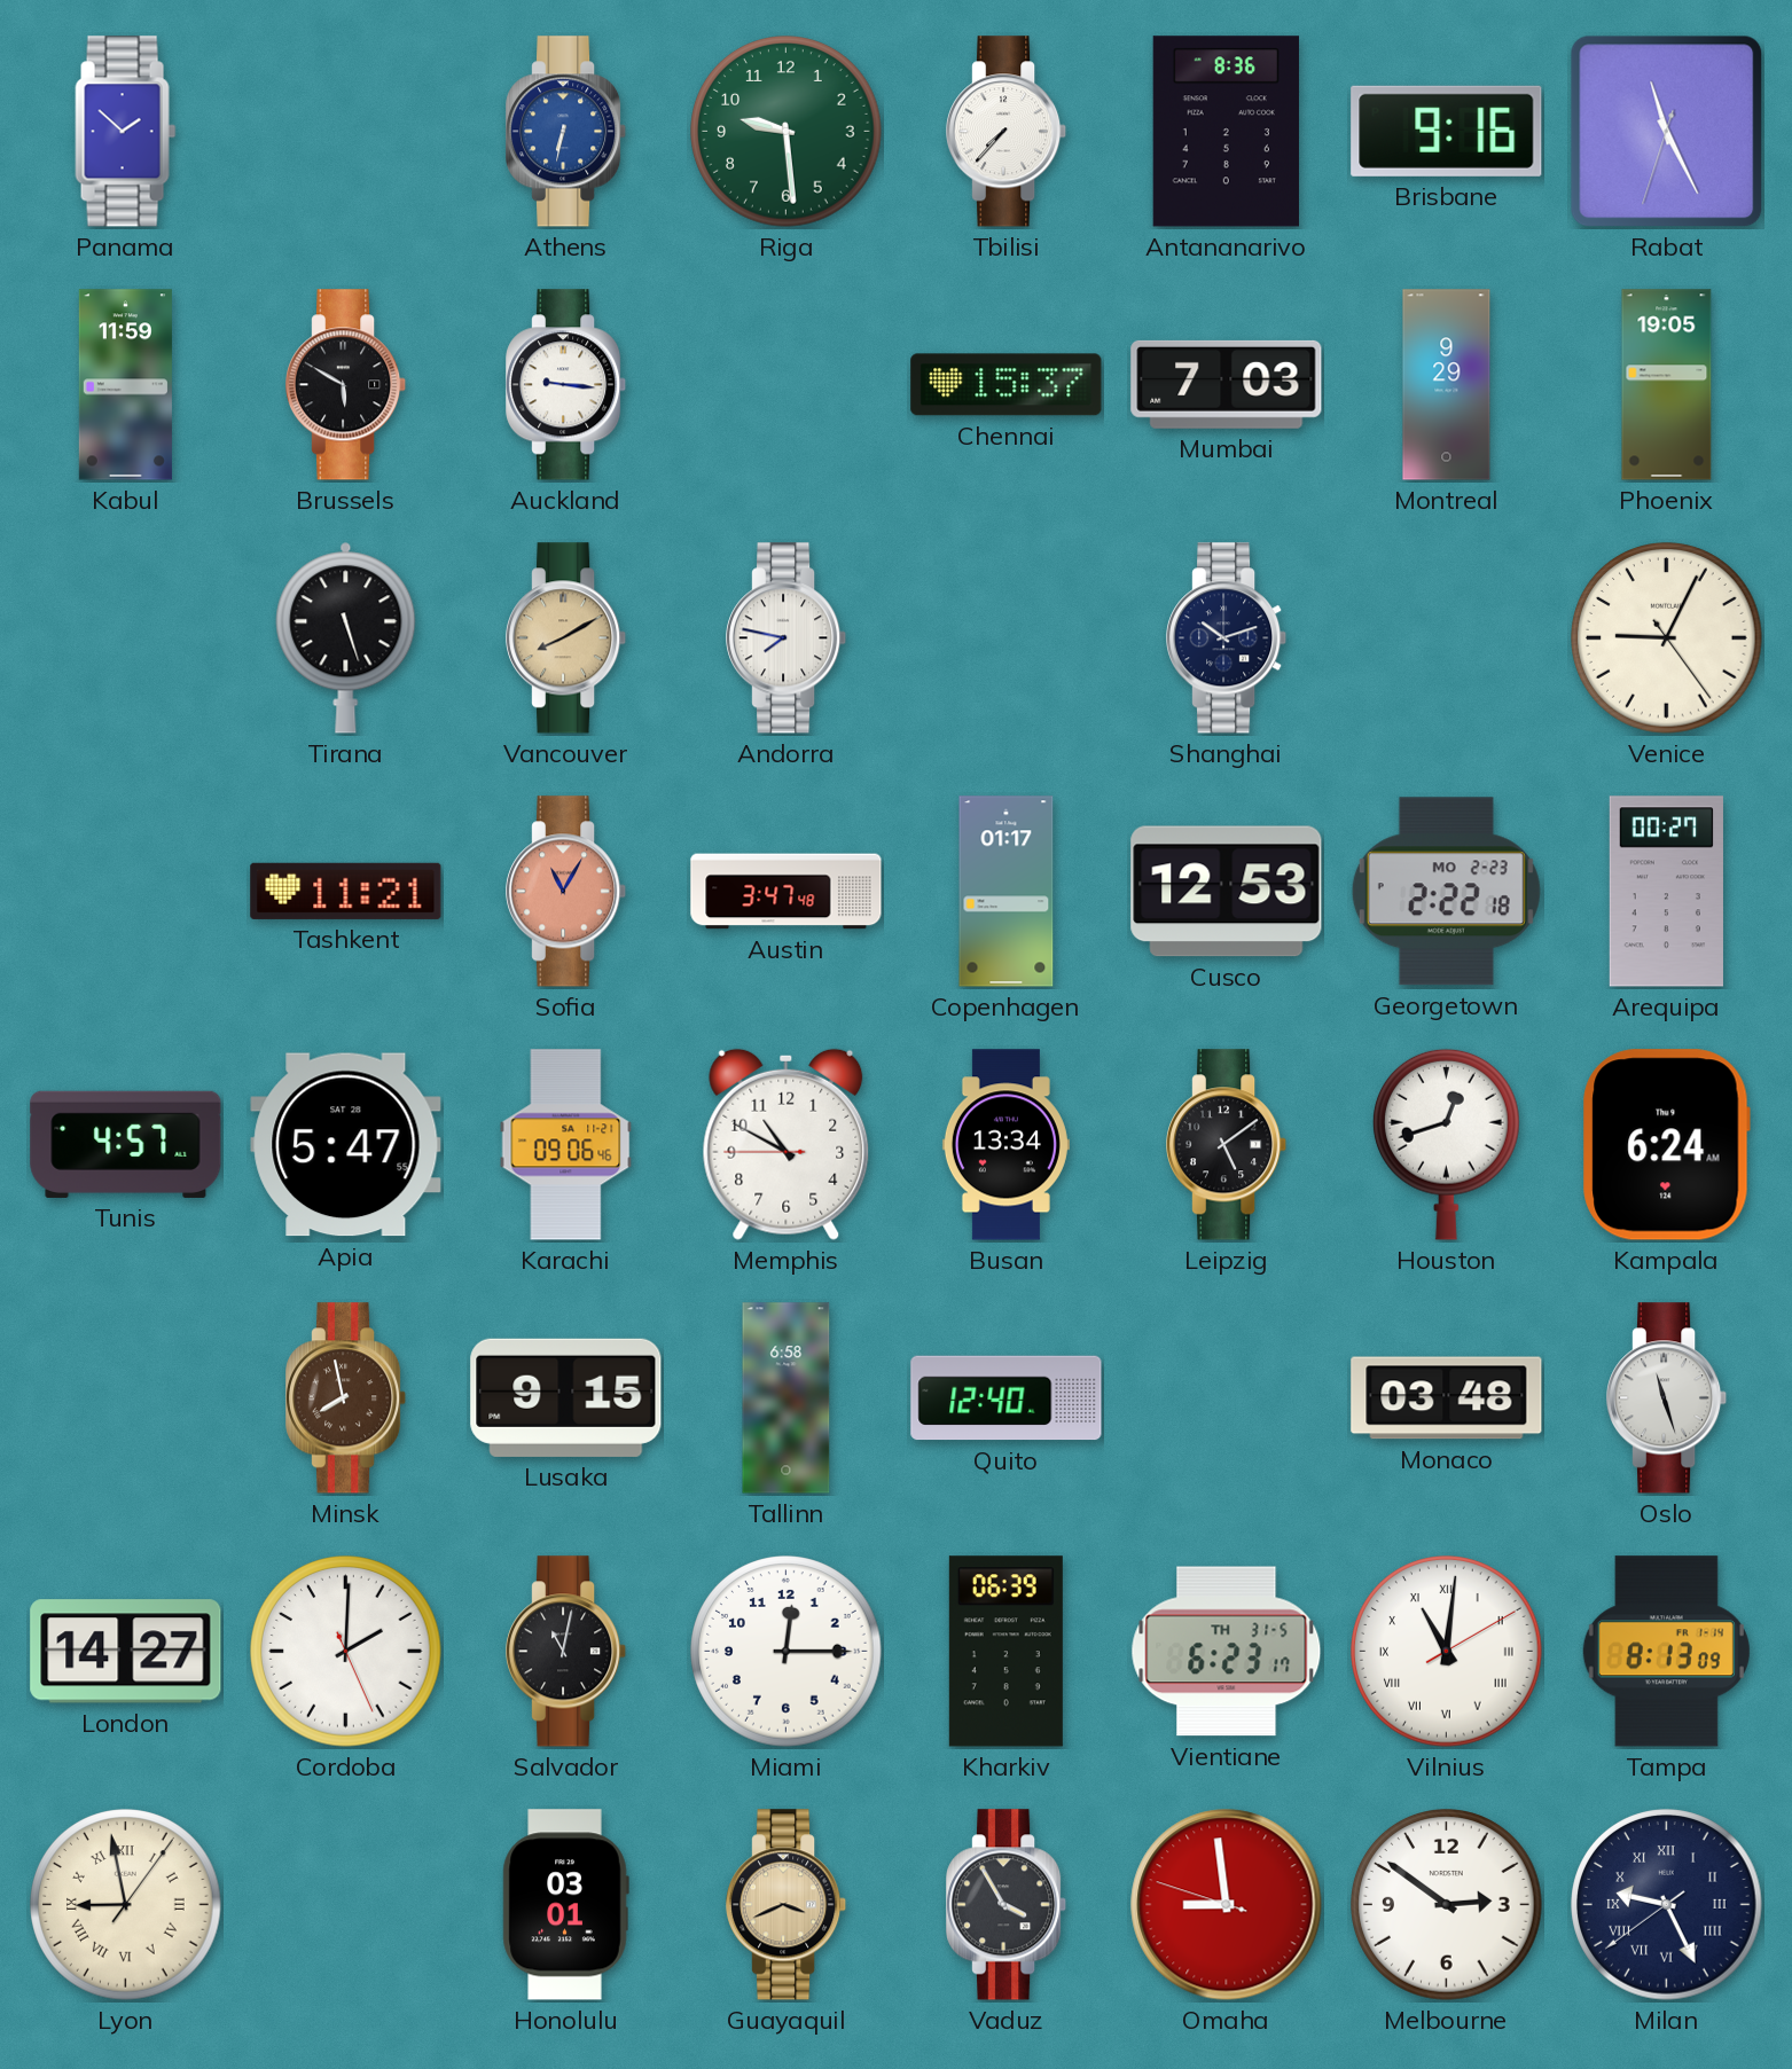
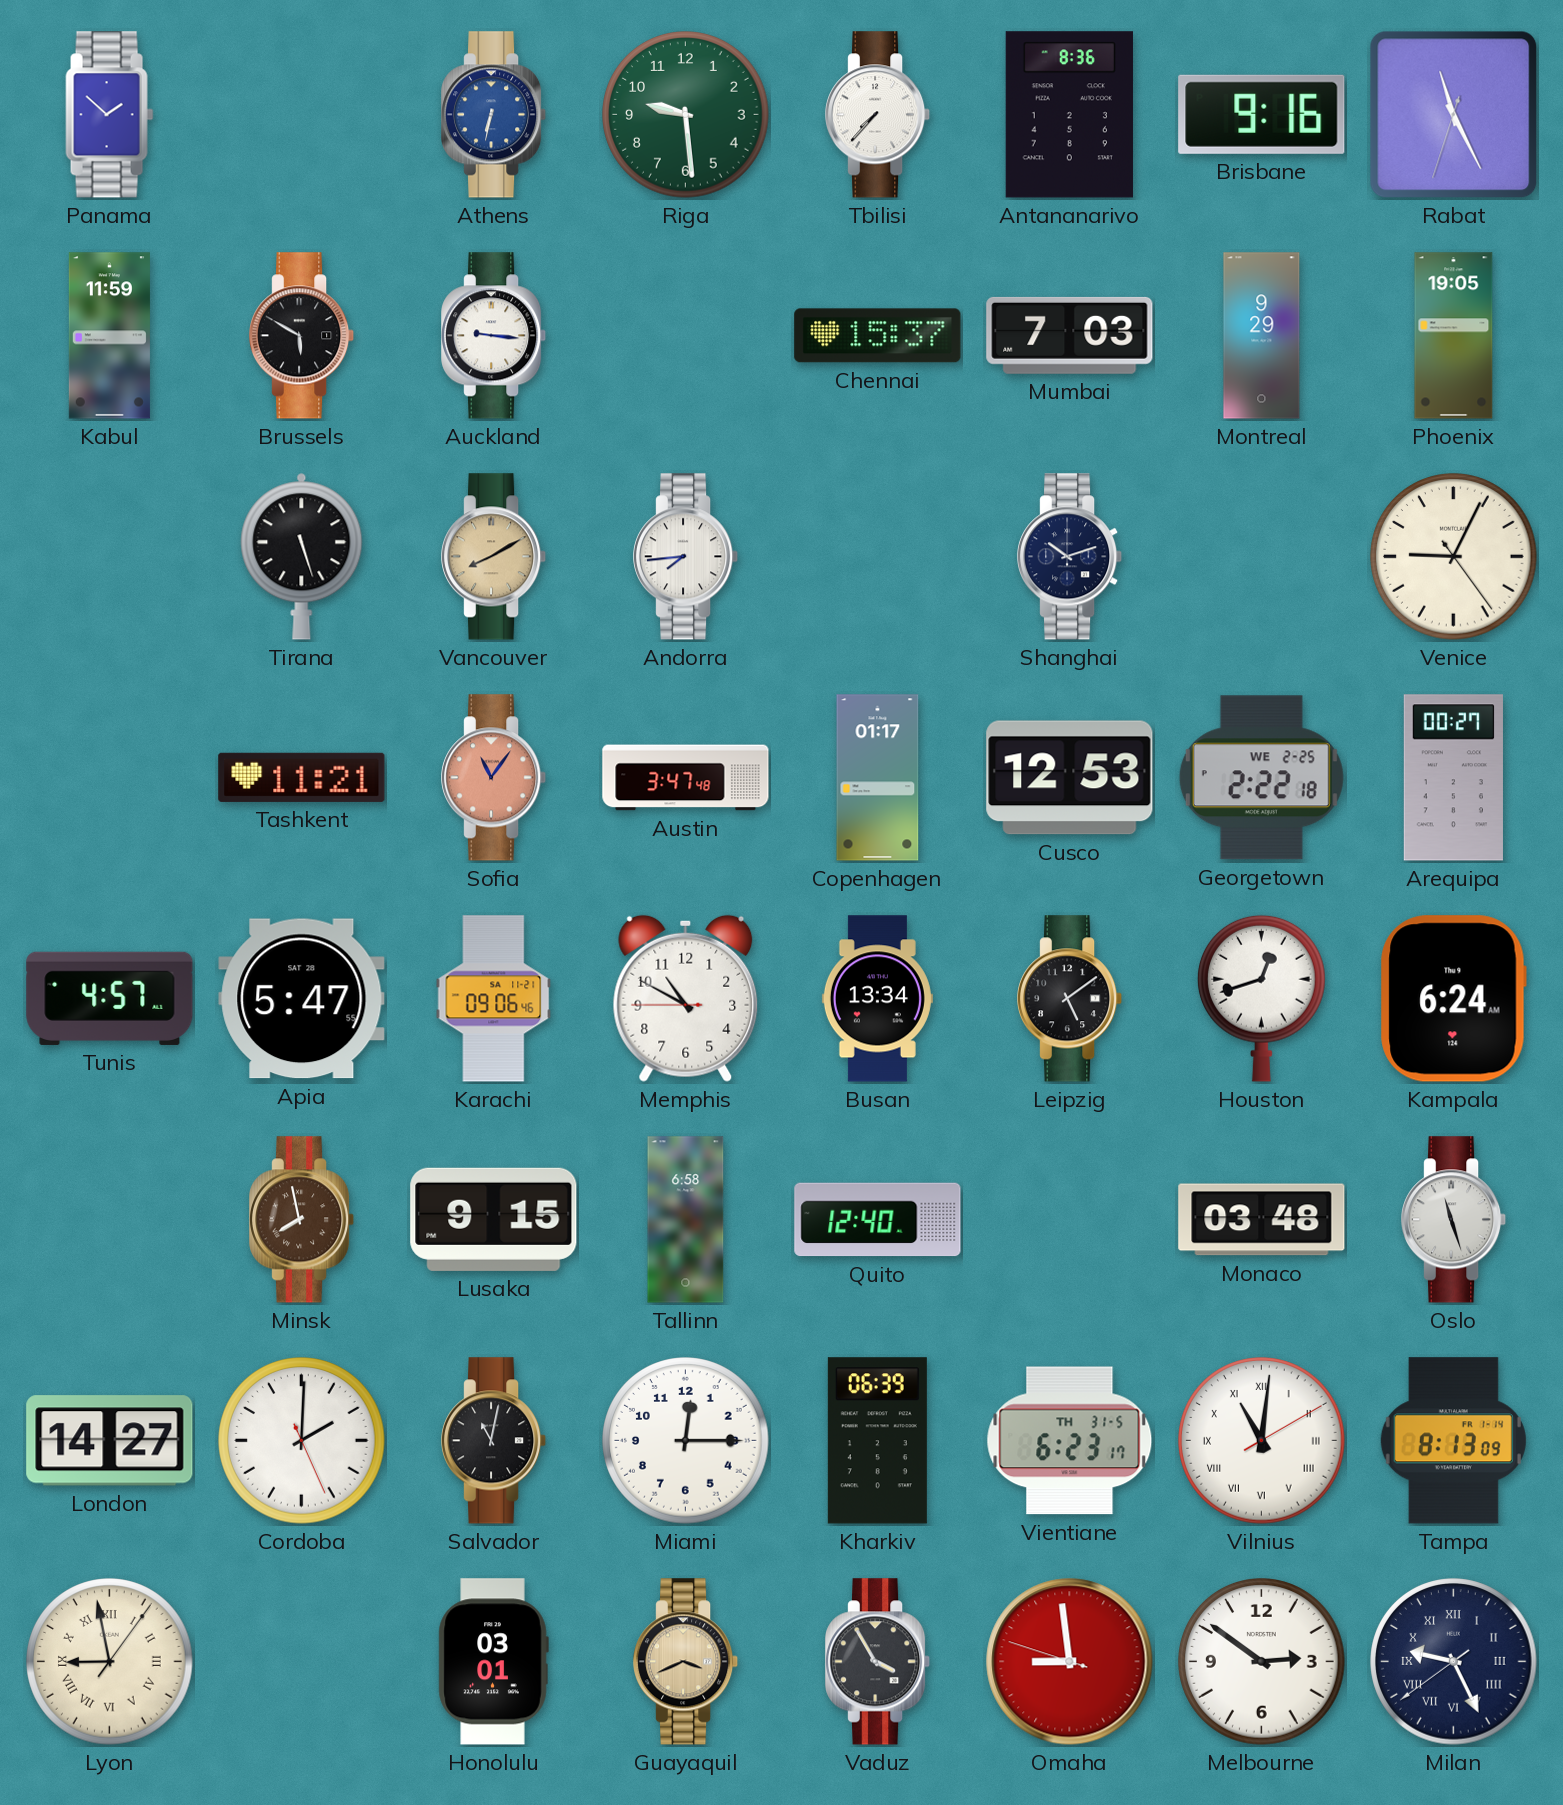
Andorra: 7:47 -> 7:44 (687, 557)
Sofia: 11:05 -> 11:06 (495, 778)
Georgetown date: MO 2-23 -> WE 2-25 (1261, 778)
